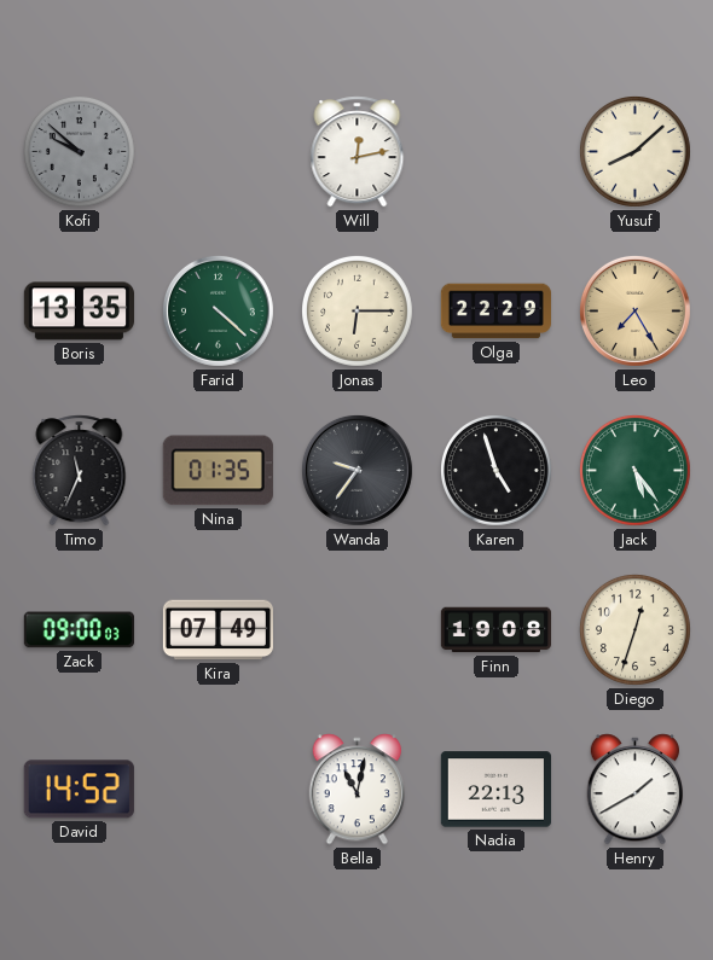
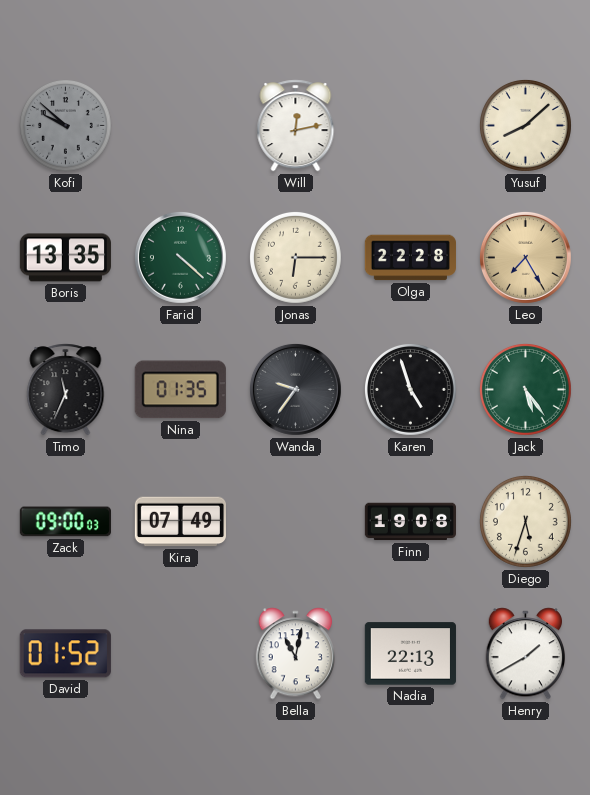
Olga: 22:29 -> 22:28 (410, 258)
Diego: 12:33 -> 5:33 (526, 522)
David: 14:52 -> 01:52 (65, 654)
